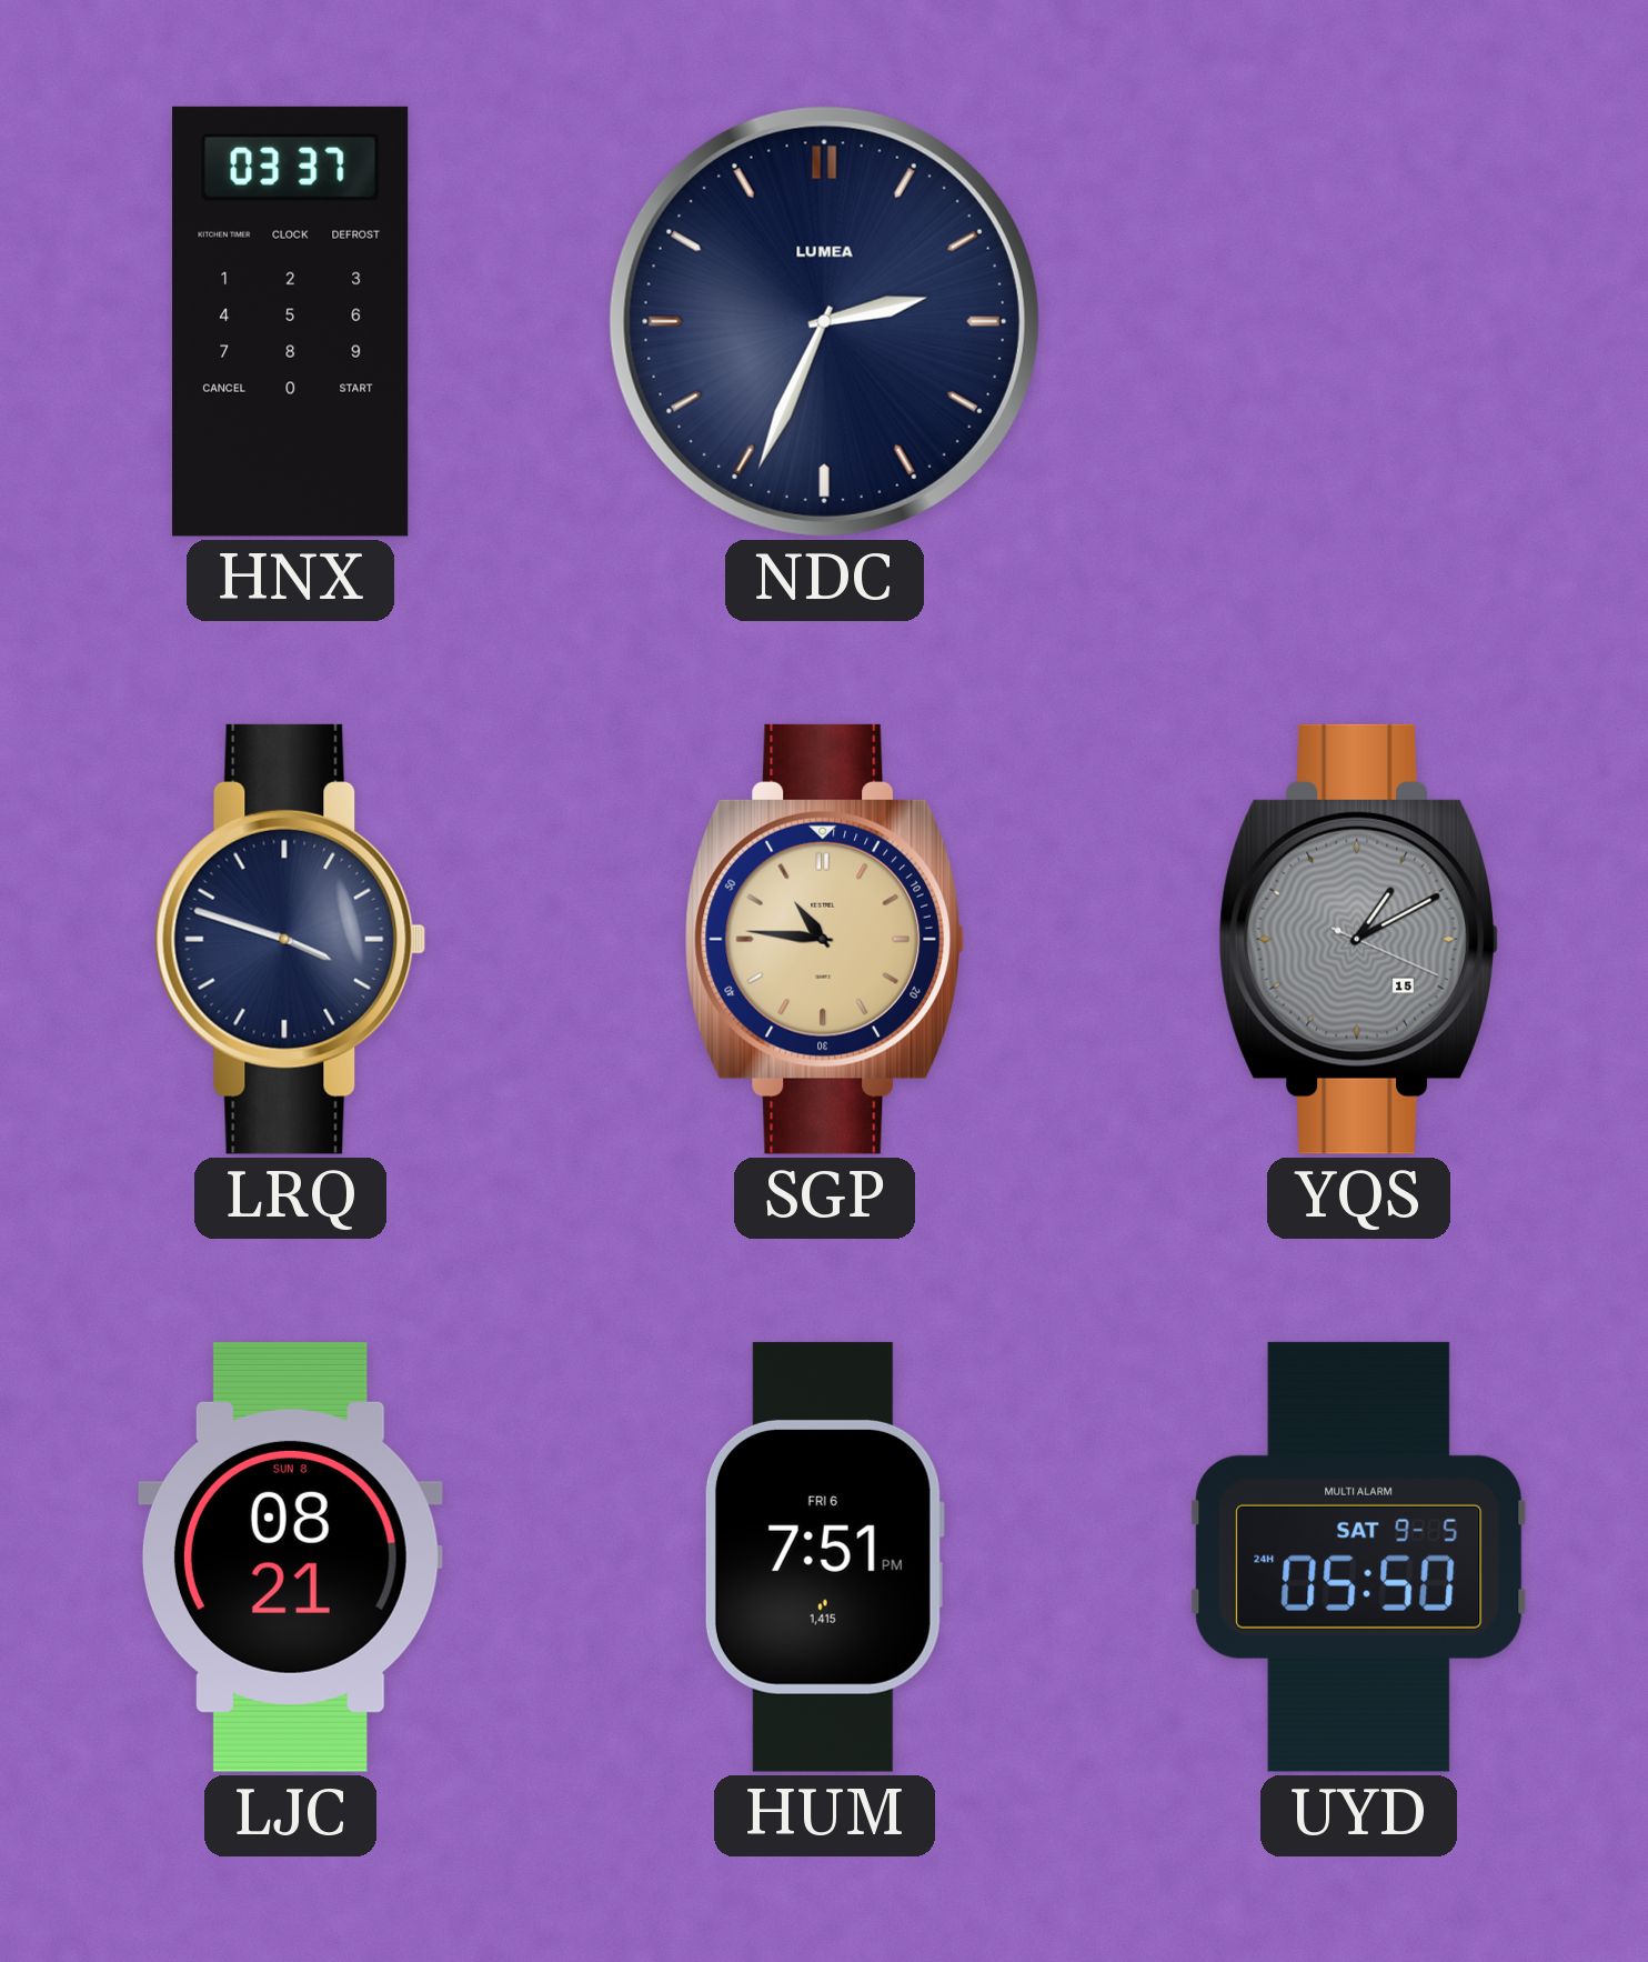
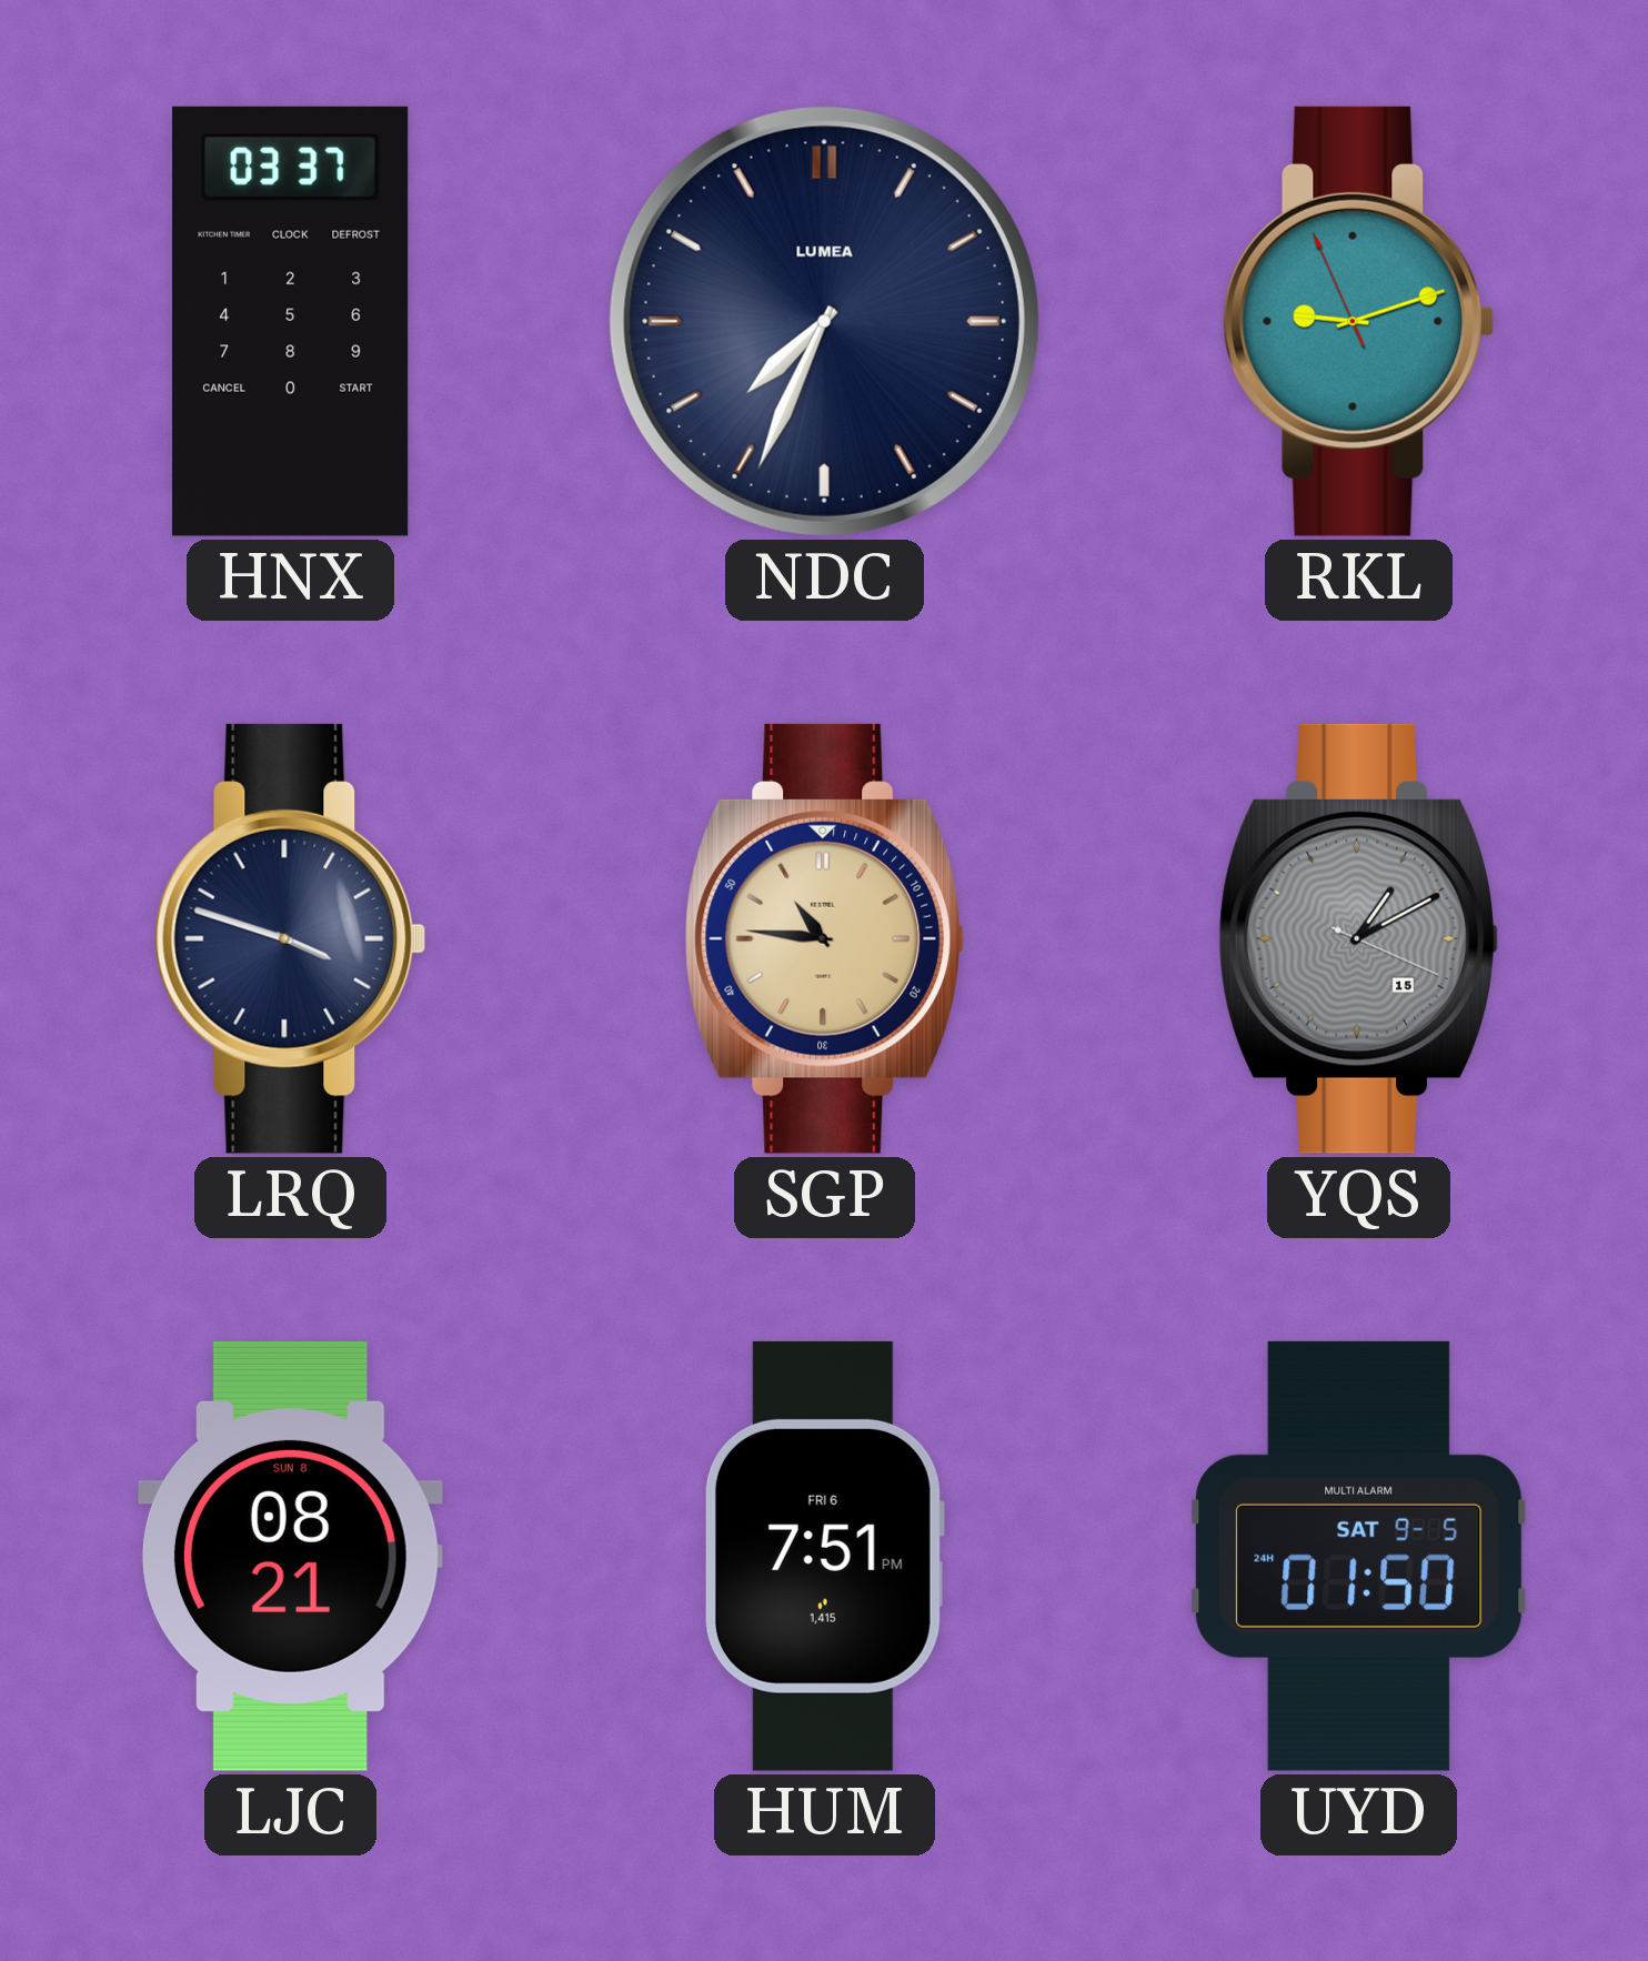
NDC: 2:34 -> 7:34 (824, 321)
RKL: none -> 9:11 (1359, 321)
UYD: 05:50 -> 01:50 (1359, 1556)
